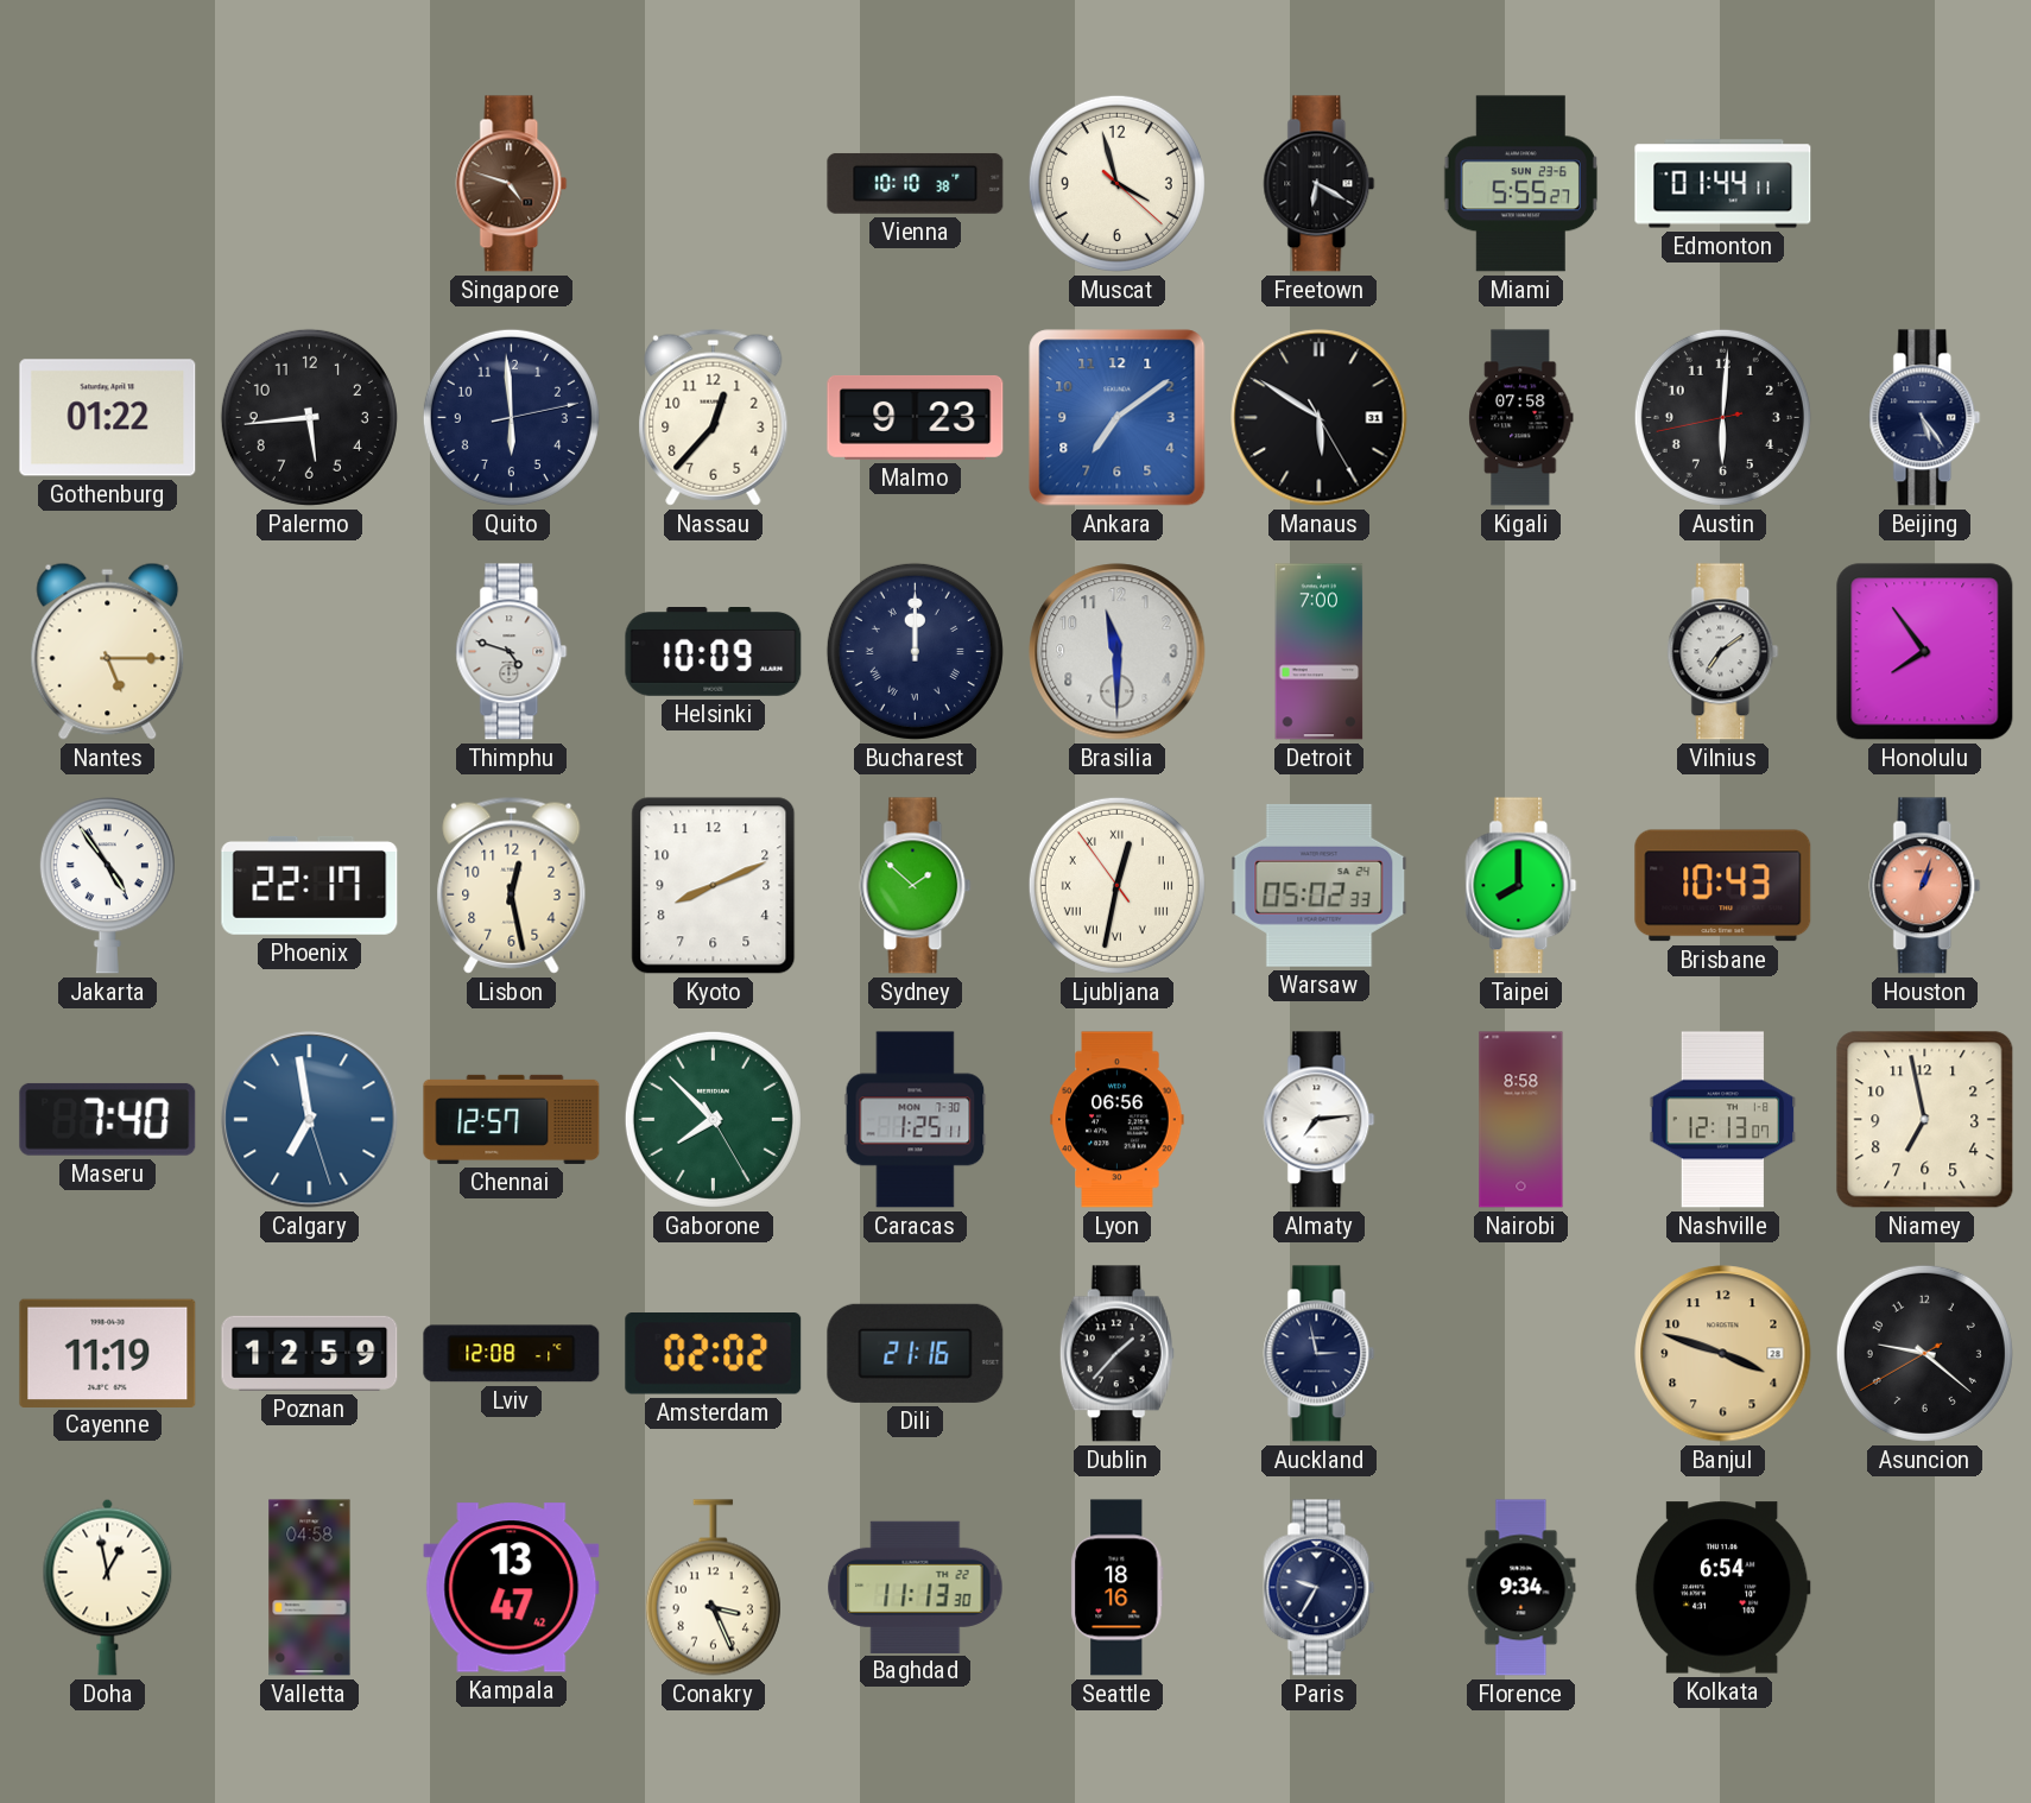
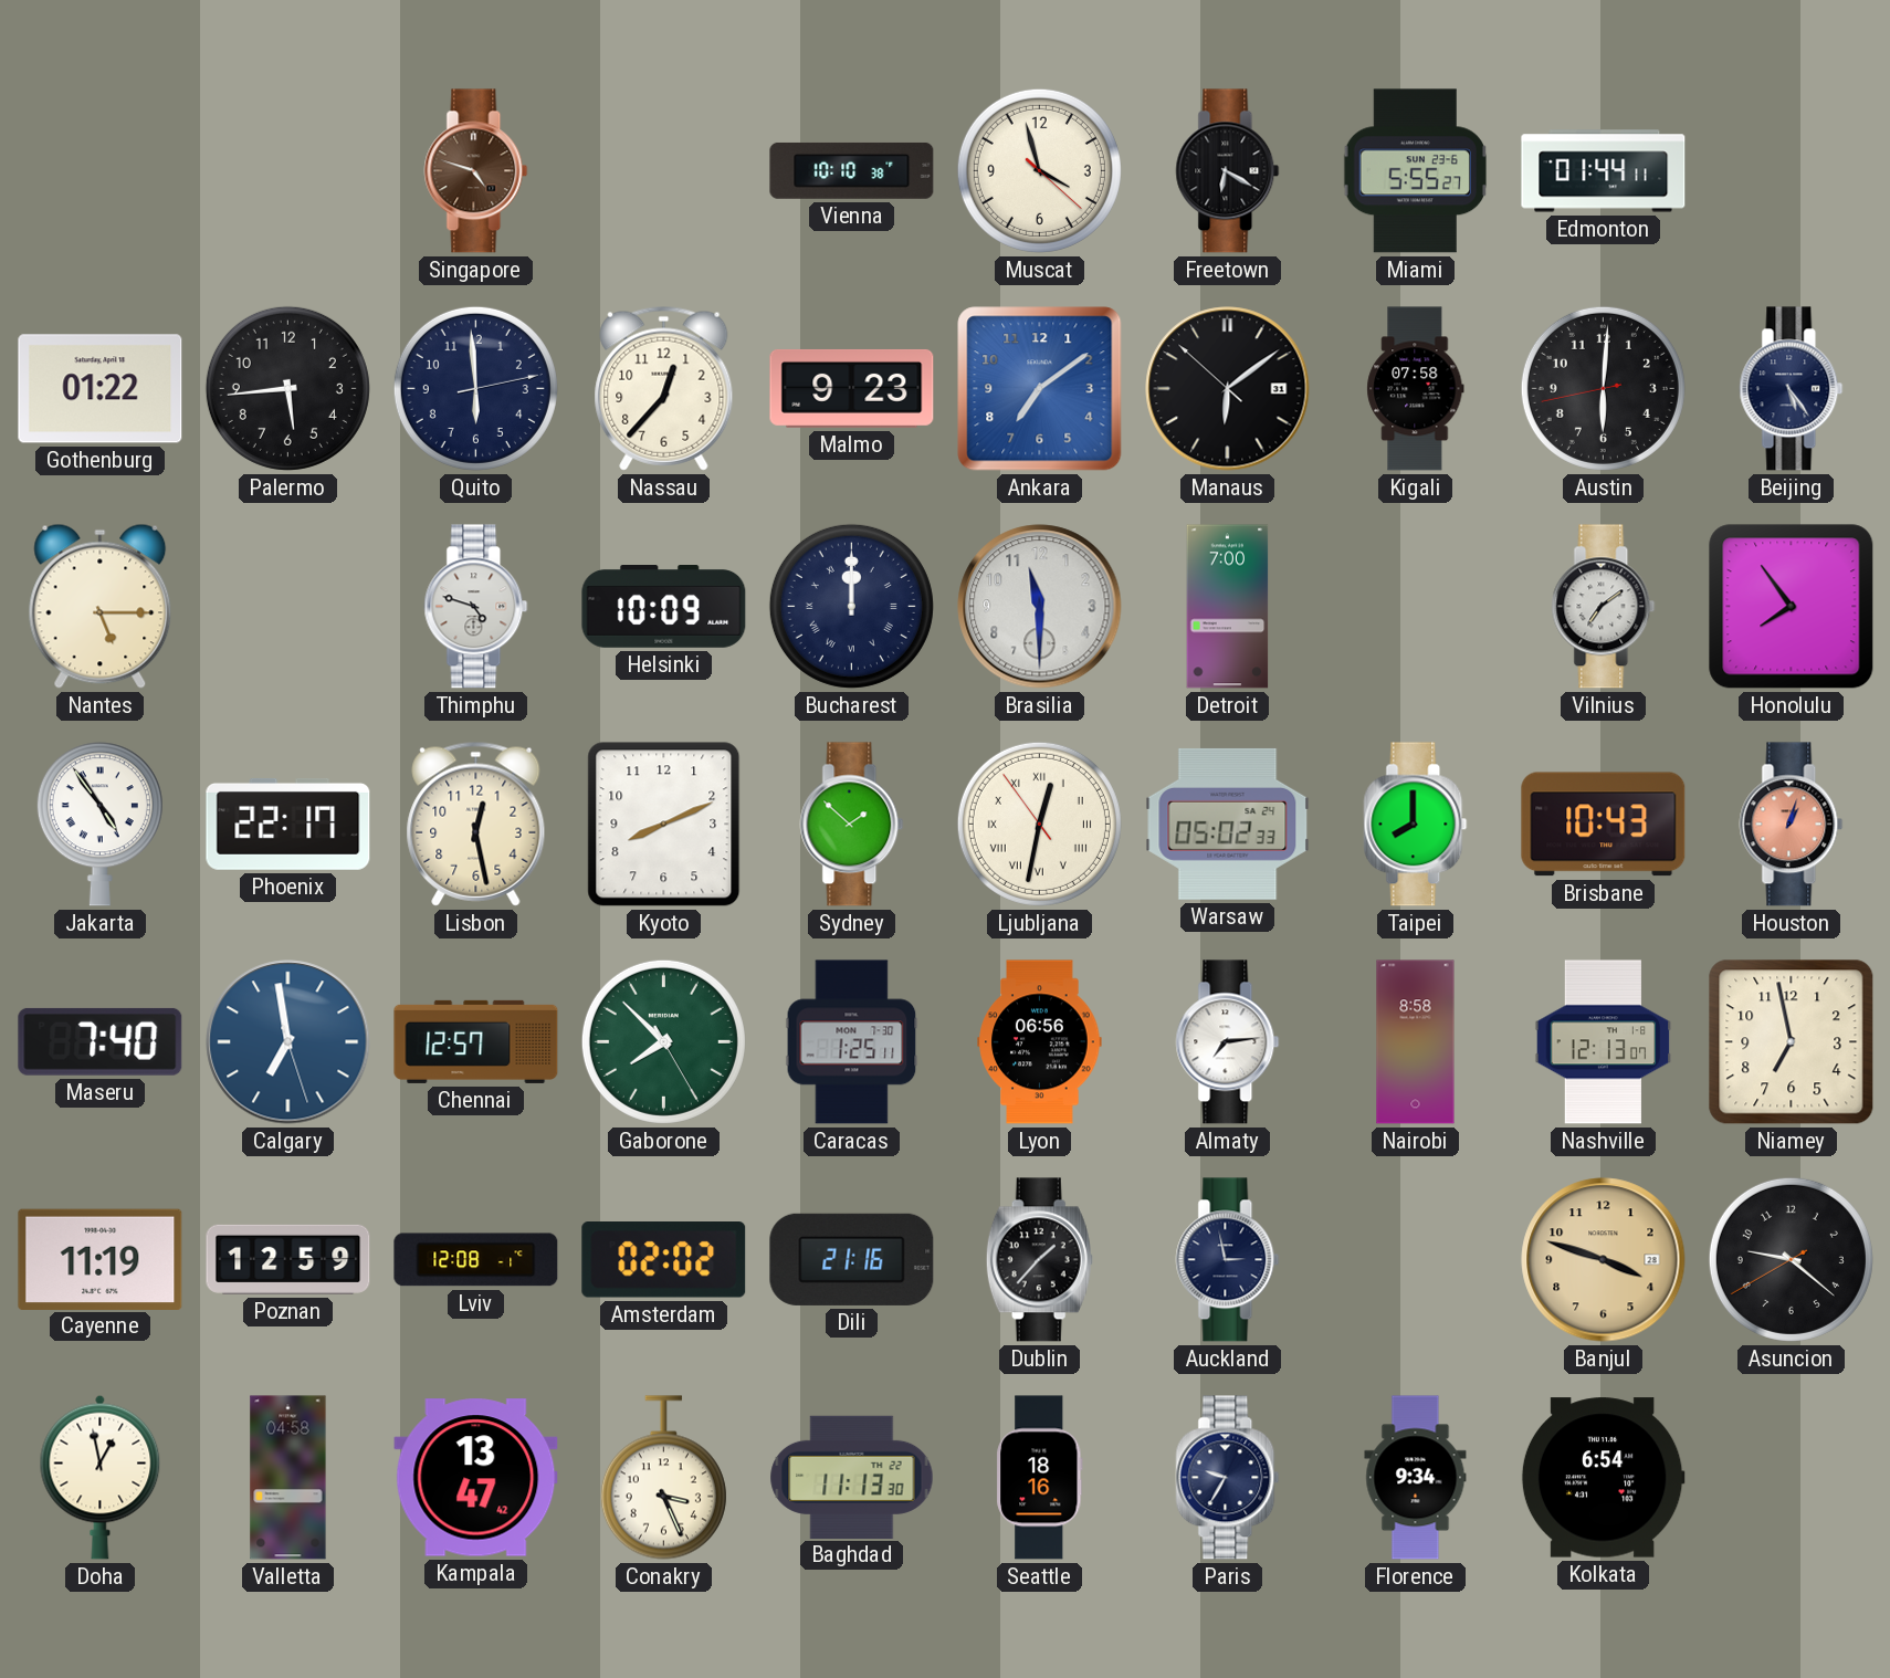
Manaus: 5:50 -> 6:08 (1228, 389)
